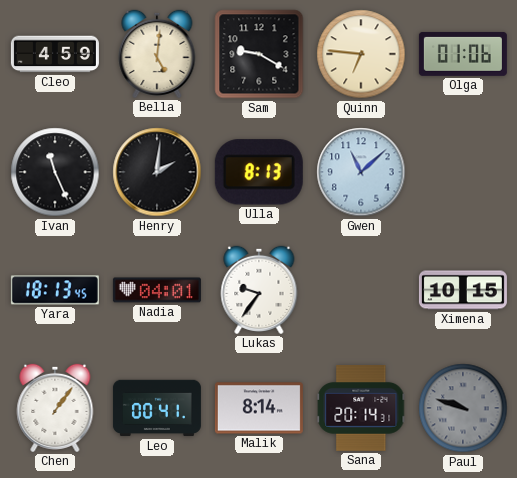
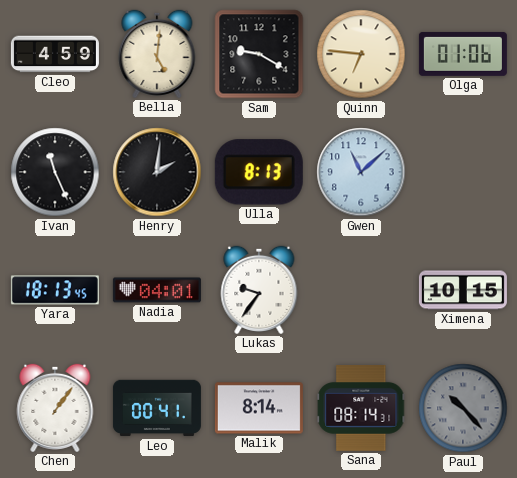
Sana: 20:14 -> 08:14 (361, 408)
Paul: 9:48 -> 10:23 (463, 408)
